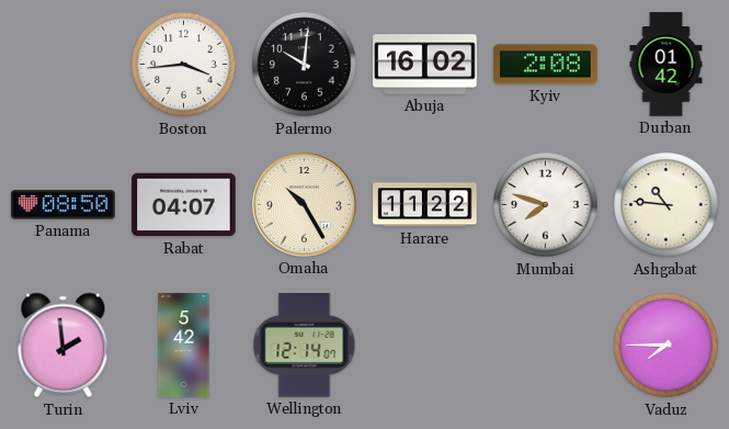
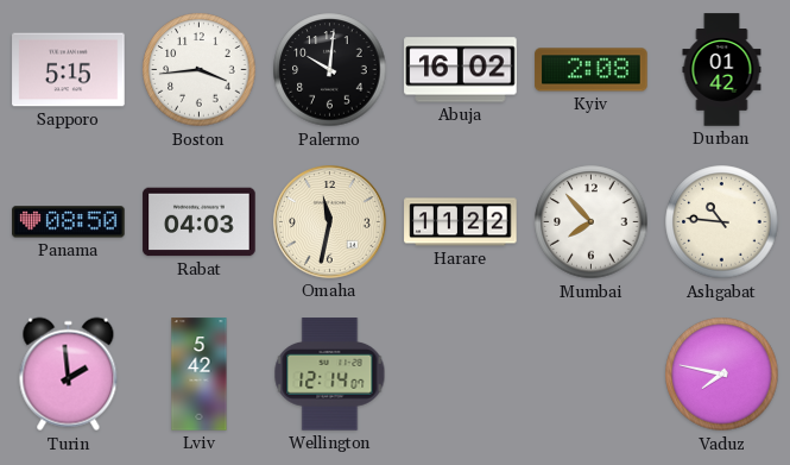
Sapporo: none -> 5:15 (69, 70)
Rabat: 04:07 -> 04:03 (200, 222)
Omaha: 10:25 -> 11:32 (330, 222)
Mumbai: 7:48 -> 7:53 (592, 222)
Vaduz: 7:45 -> 7:47 (722, 375)
